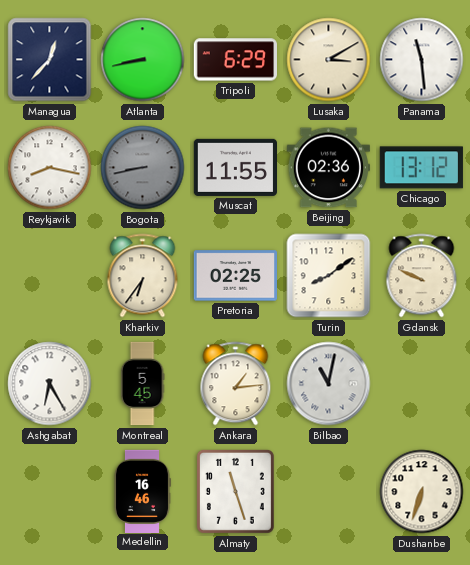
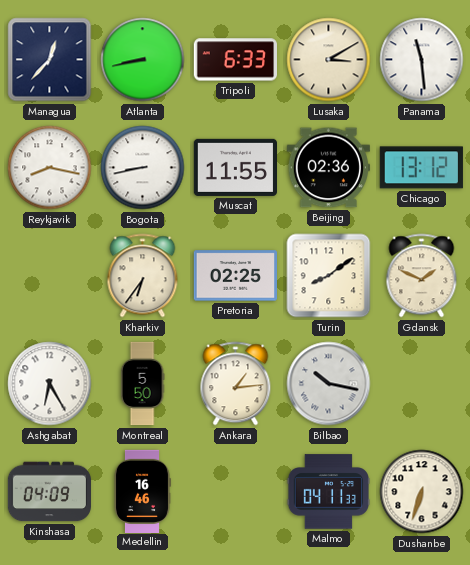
Tripoli: 6:29 -> 6:33 (235, 60)
Bogota dial: grey -> white (143, 168)
Gdansk: 9:49 -> 1:49 (422, 276)
Montreal: 5:45 -> 5:50 (142, 384)
Bilbao: 11:02 -> 10:17 (329, 384)
Kinshasa: none -> 04:09 (50, 492)
Almaty: 11:27 -> none (235, 491)
Malmo: none -> 04:11 (328, 492)
